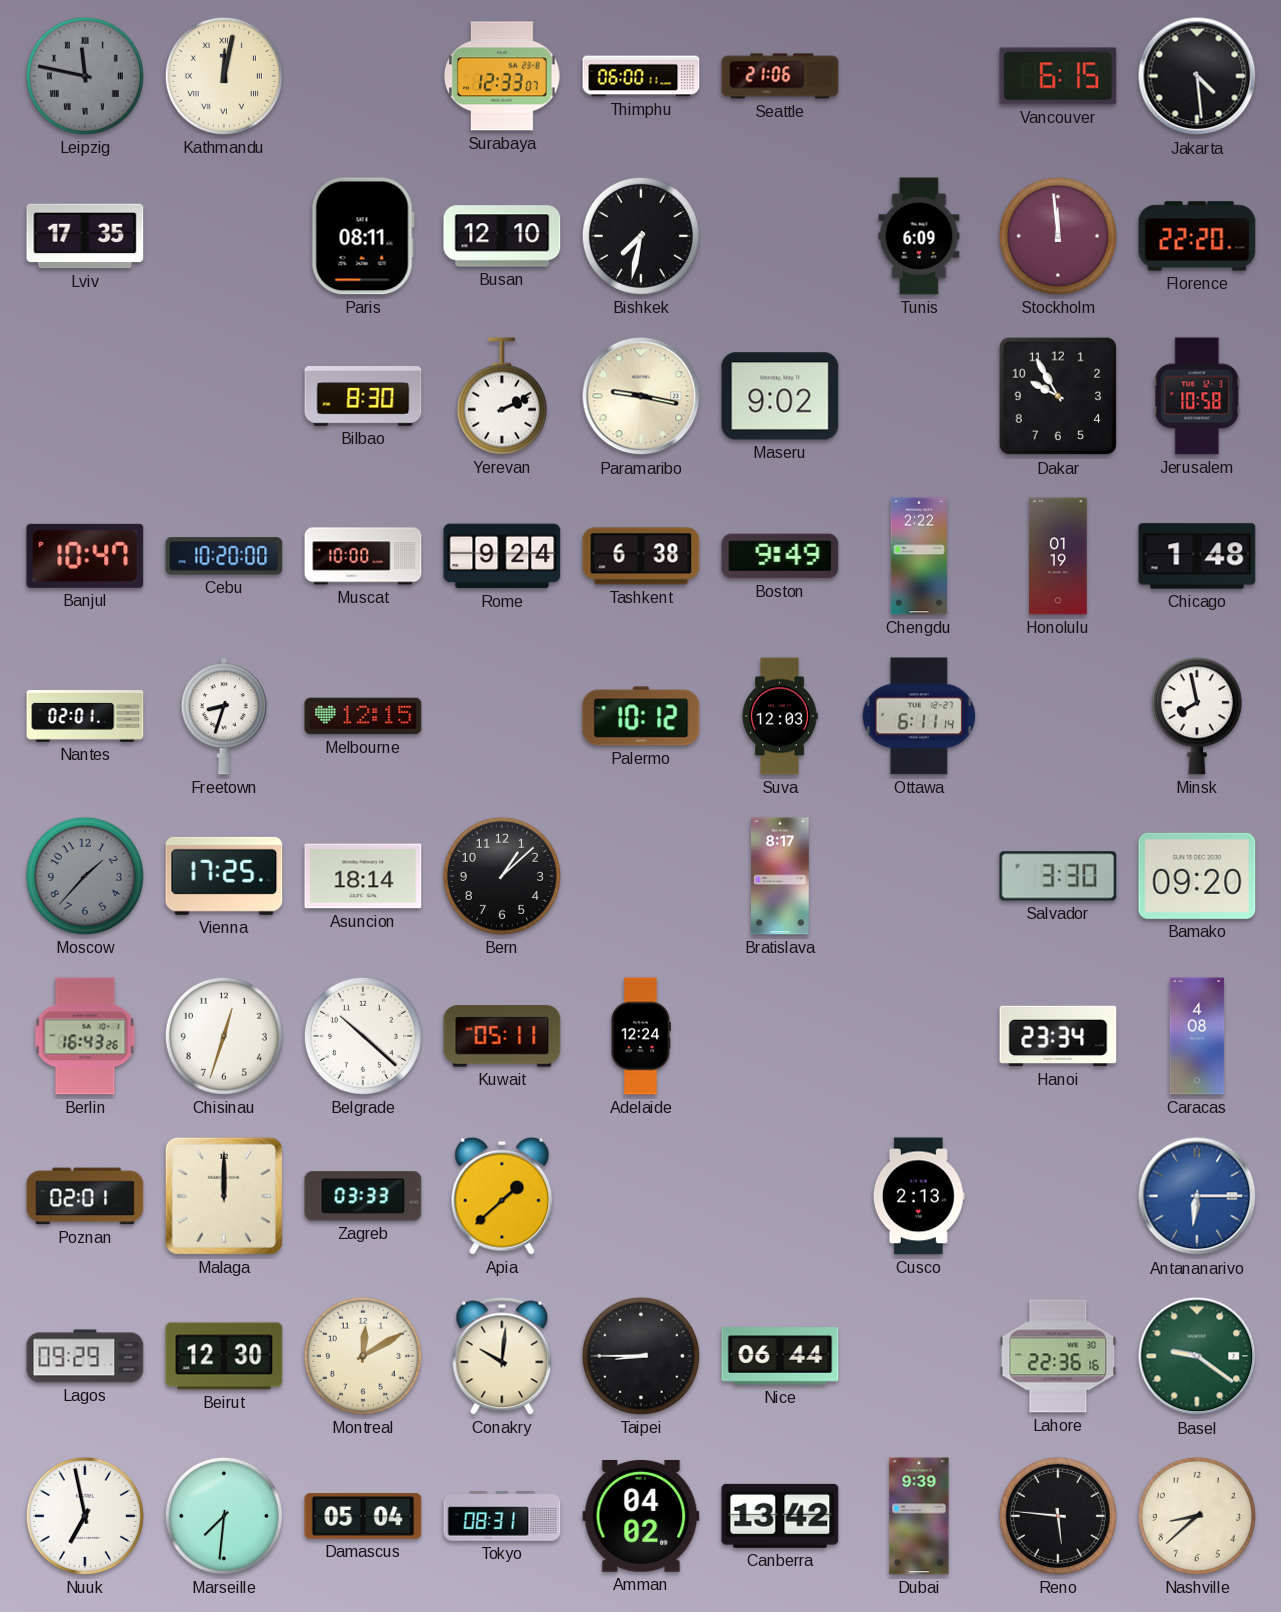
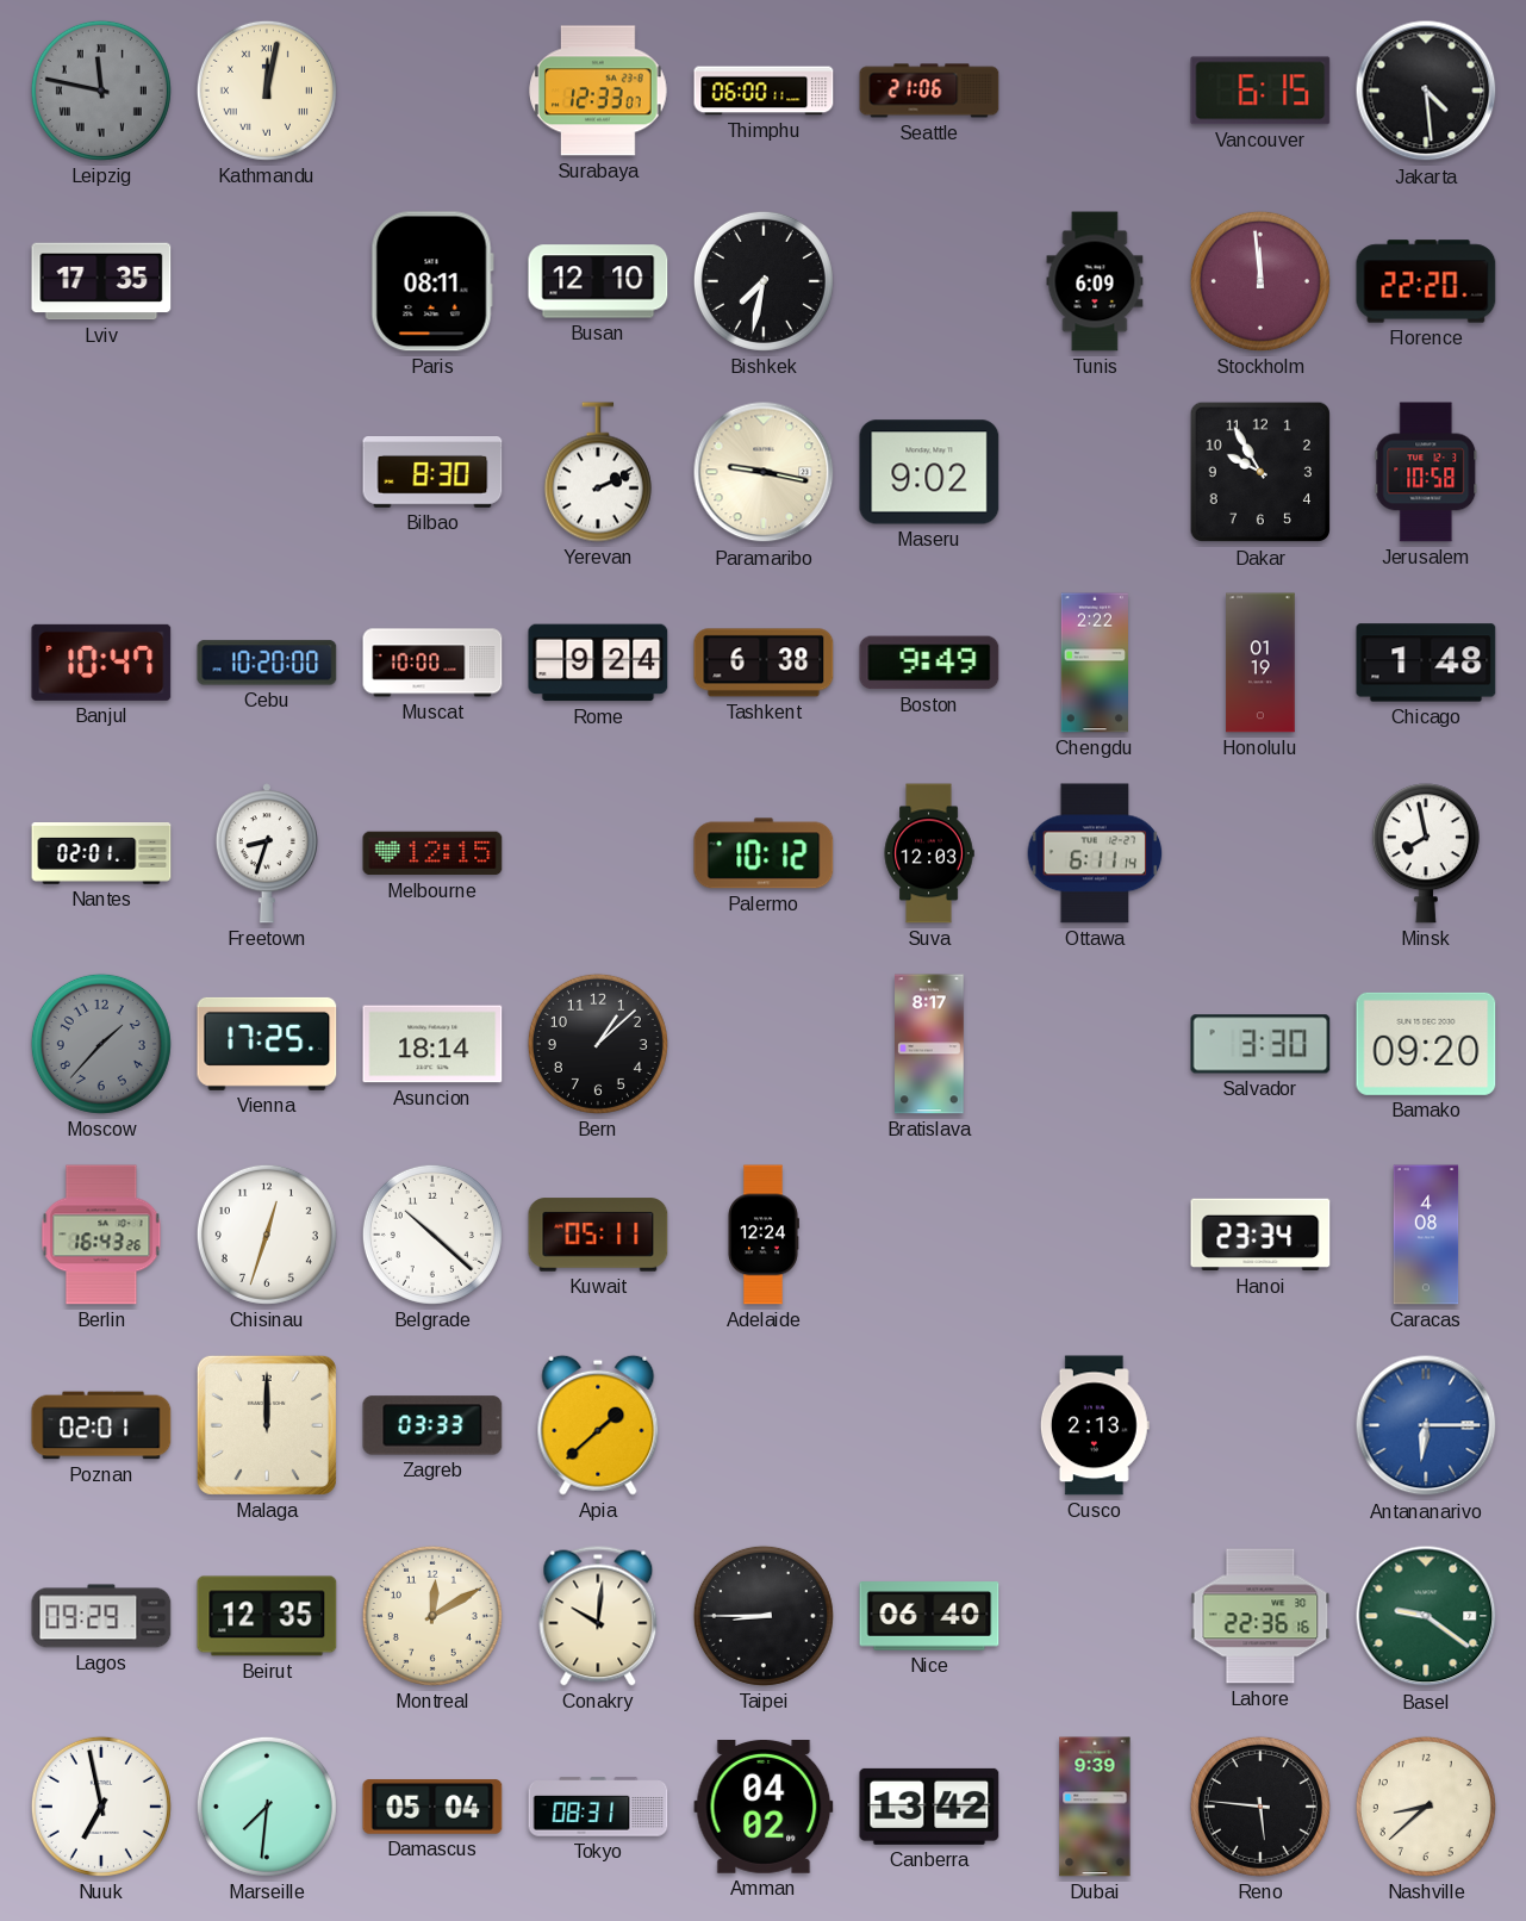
Beirut: 12:30 -> 12:35 (267, 1616)
Nice: 06:44 -> 06:40 (929, 1616)
